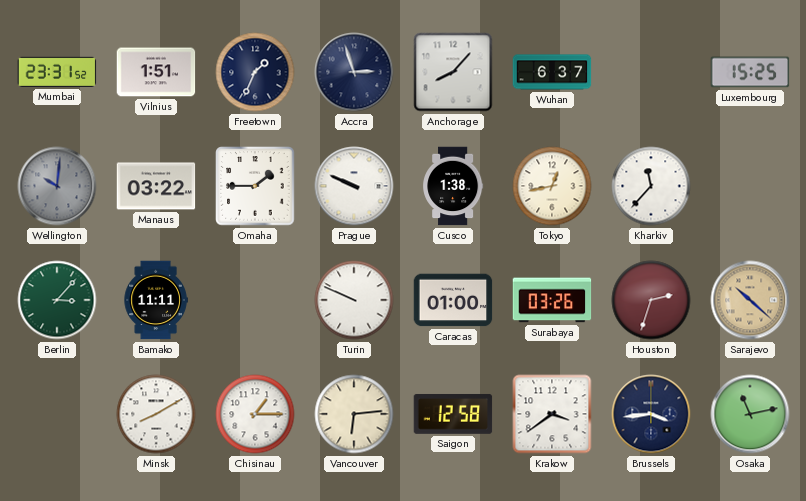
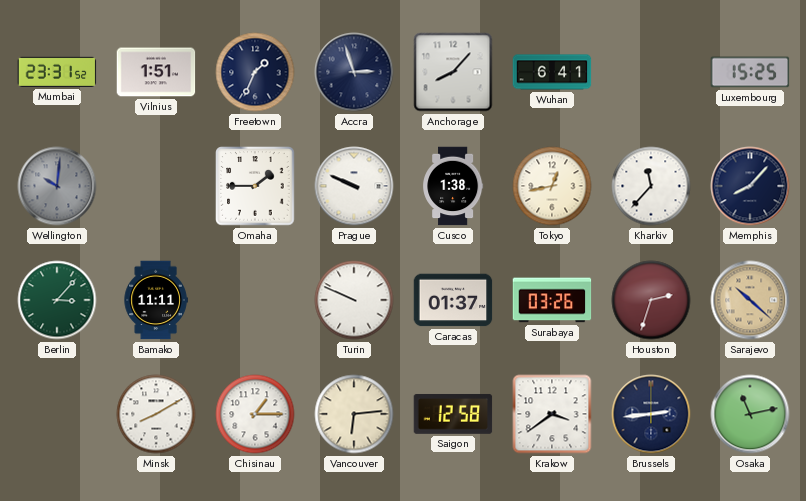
Wuhan: 6:37 -> 6:41 (552, 72)
Manaus: 03:22 -> none (156, 186)
Memphis: none -> 8:07 (750, 186)
Caracas: 01:00 -> 01:37 (453, 300)
Brussels: 3:44 -> 2:44 (651, 414)
